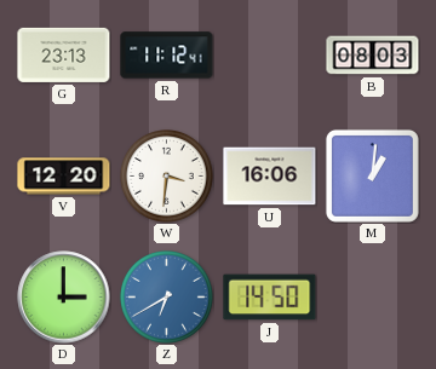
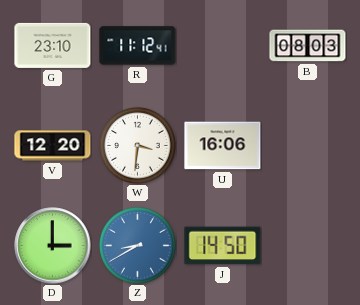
G: 23:13 -> 23:10 (53, 45)
M: 1:01 -> none (372, 175)
Z: 6:40 -> 8:40 (138, 246)
